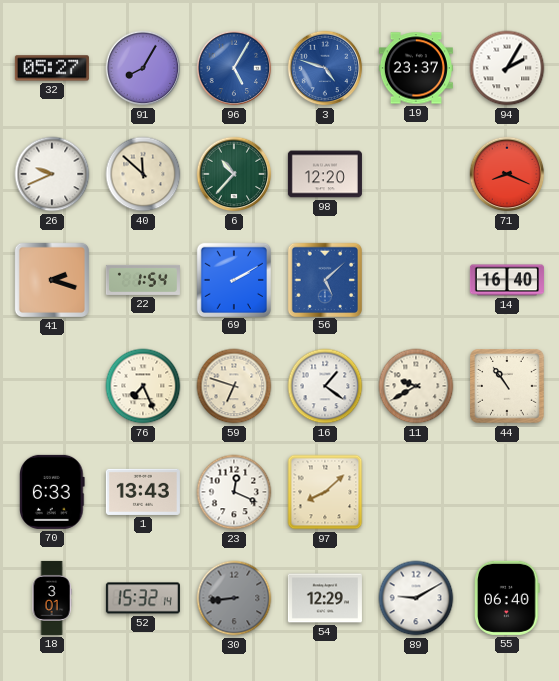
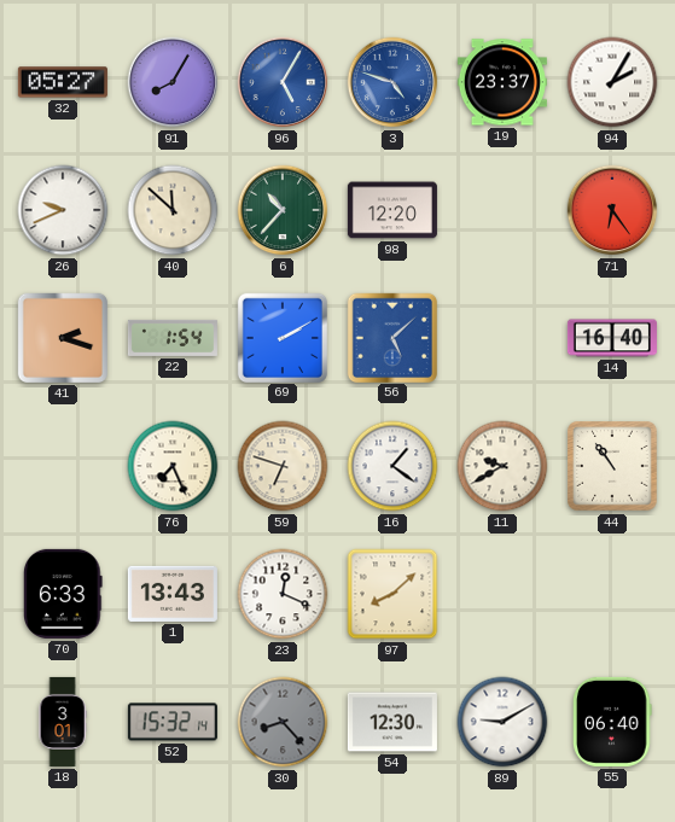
71: 8:19 -> 6:24 (612, 210)
30: 8:44 -> 8:23 (283, 722)
54: 12:29 -> 12:30 (392, 722)
